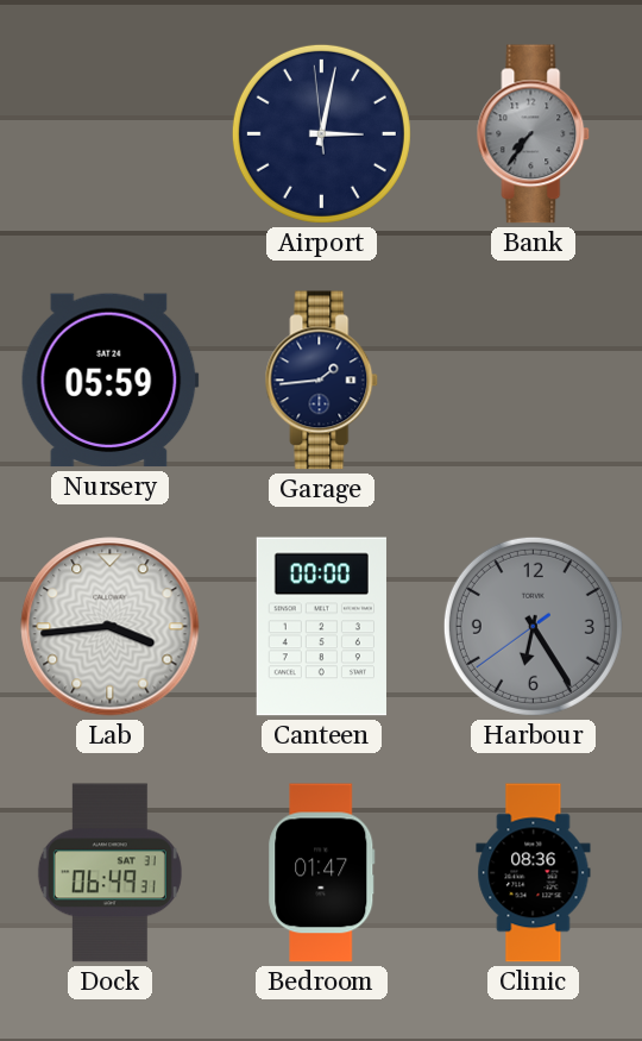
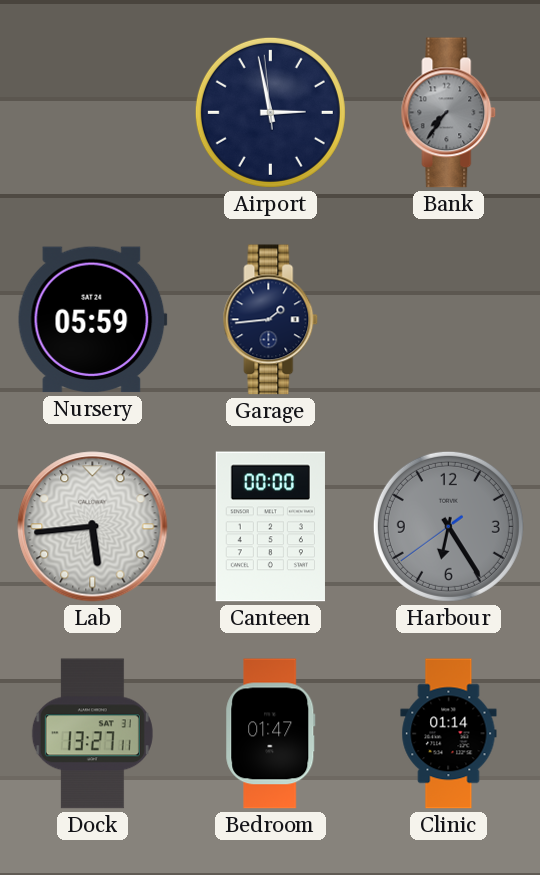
Airport: 3:01 -> 2:57 (270, 112)
Lab: 3:44 -> 5:44 (93, 527)
Dock: 06:49 -> 13:27 (92, 734)
Clinic: 08:36 -> 01:14 (449, 734)
